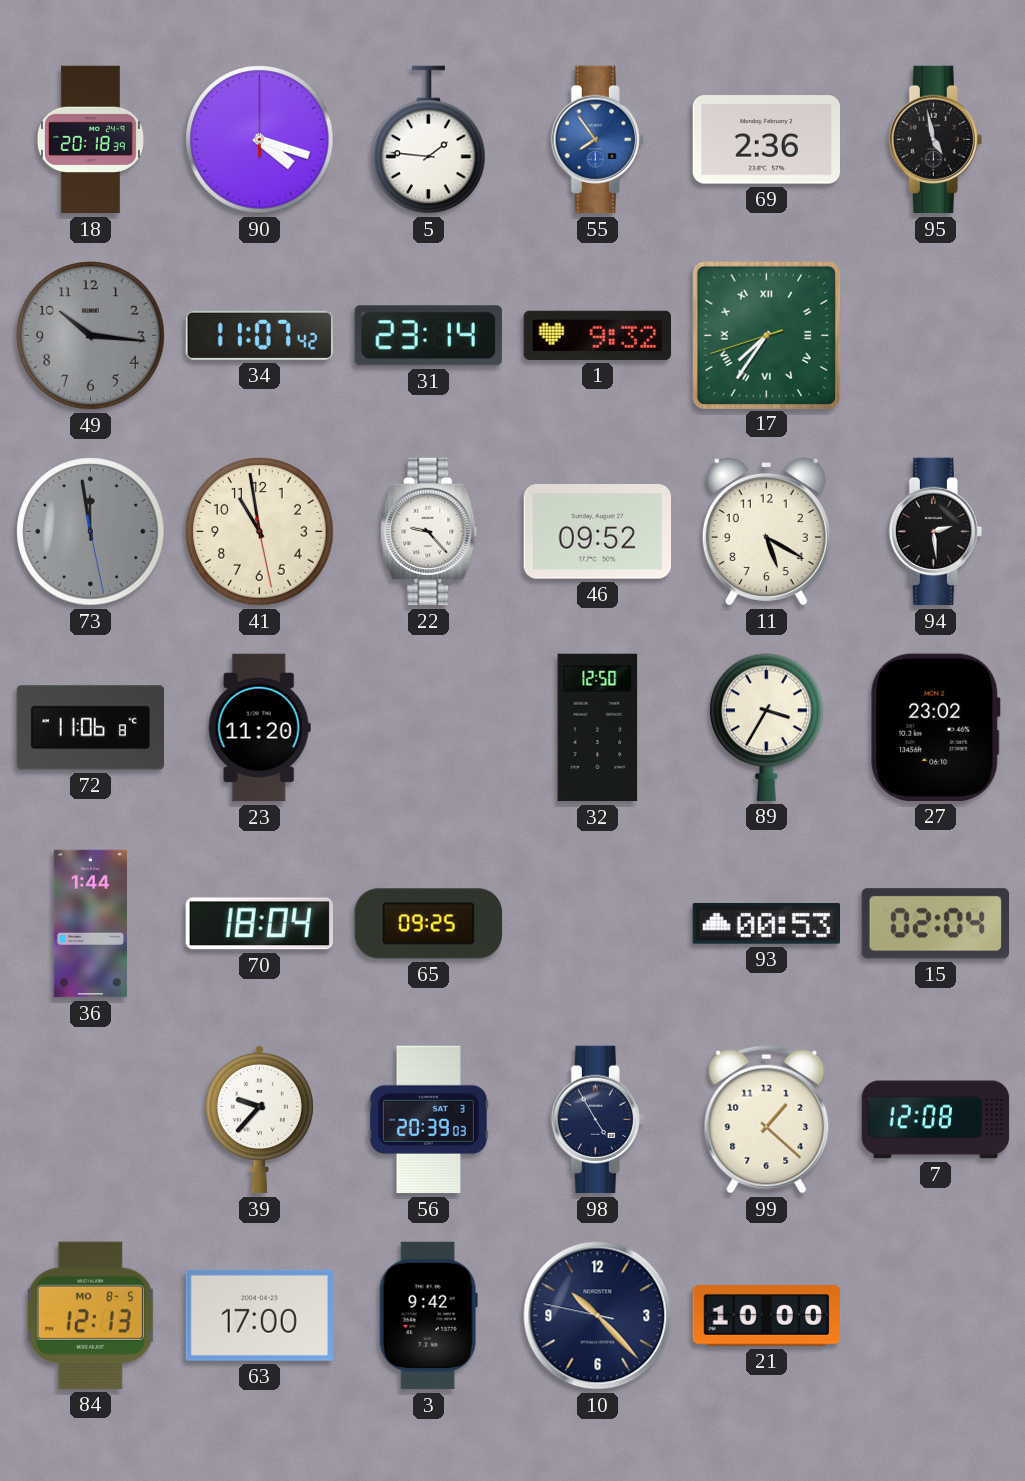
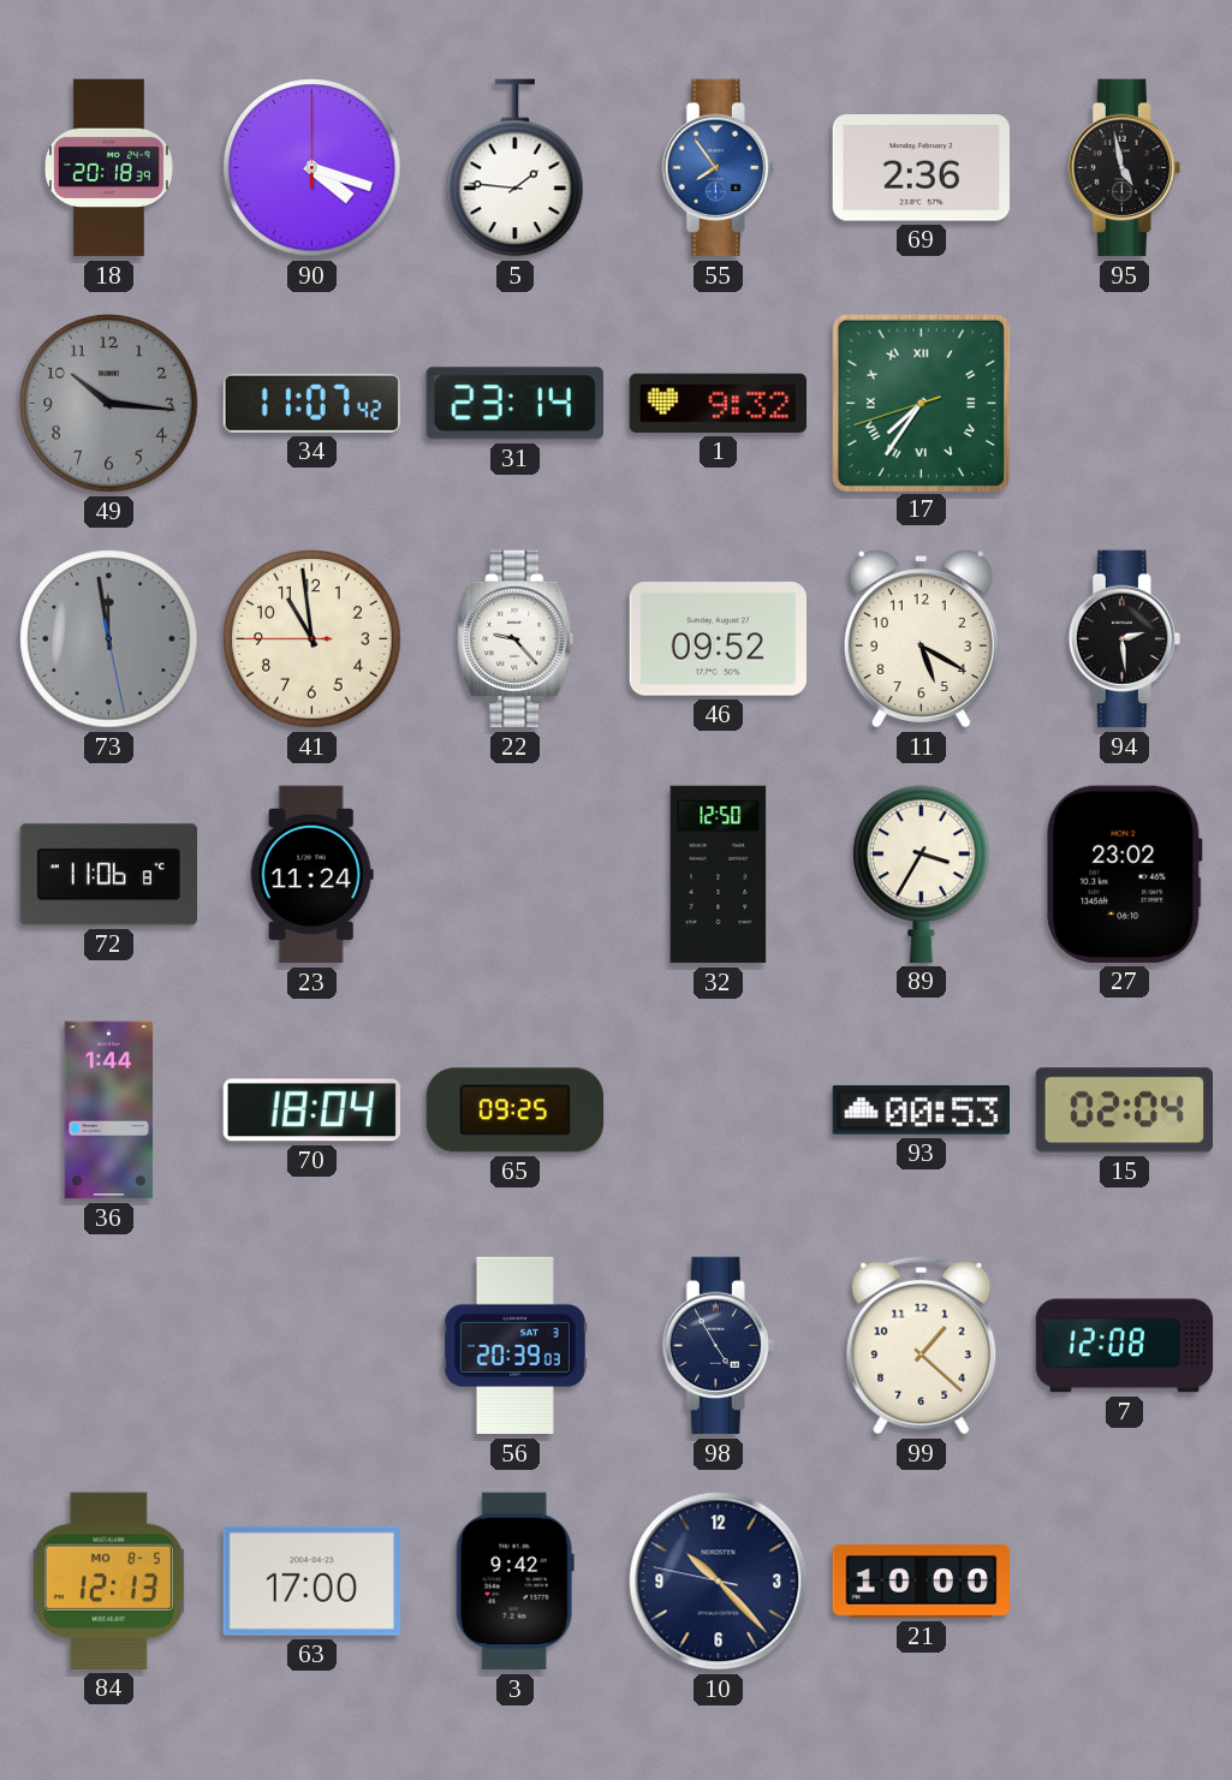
41: 10:58:28 -> 10:58:45 (313, 639)
23: 11:20 -> 11:24 (311, 875)
39: 9:37 -> none (259, 1119)
